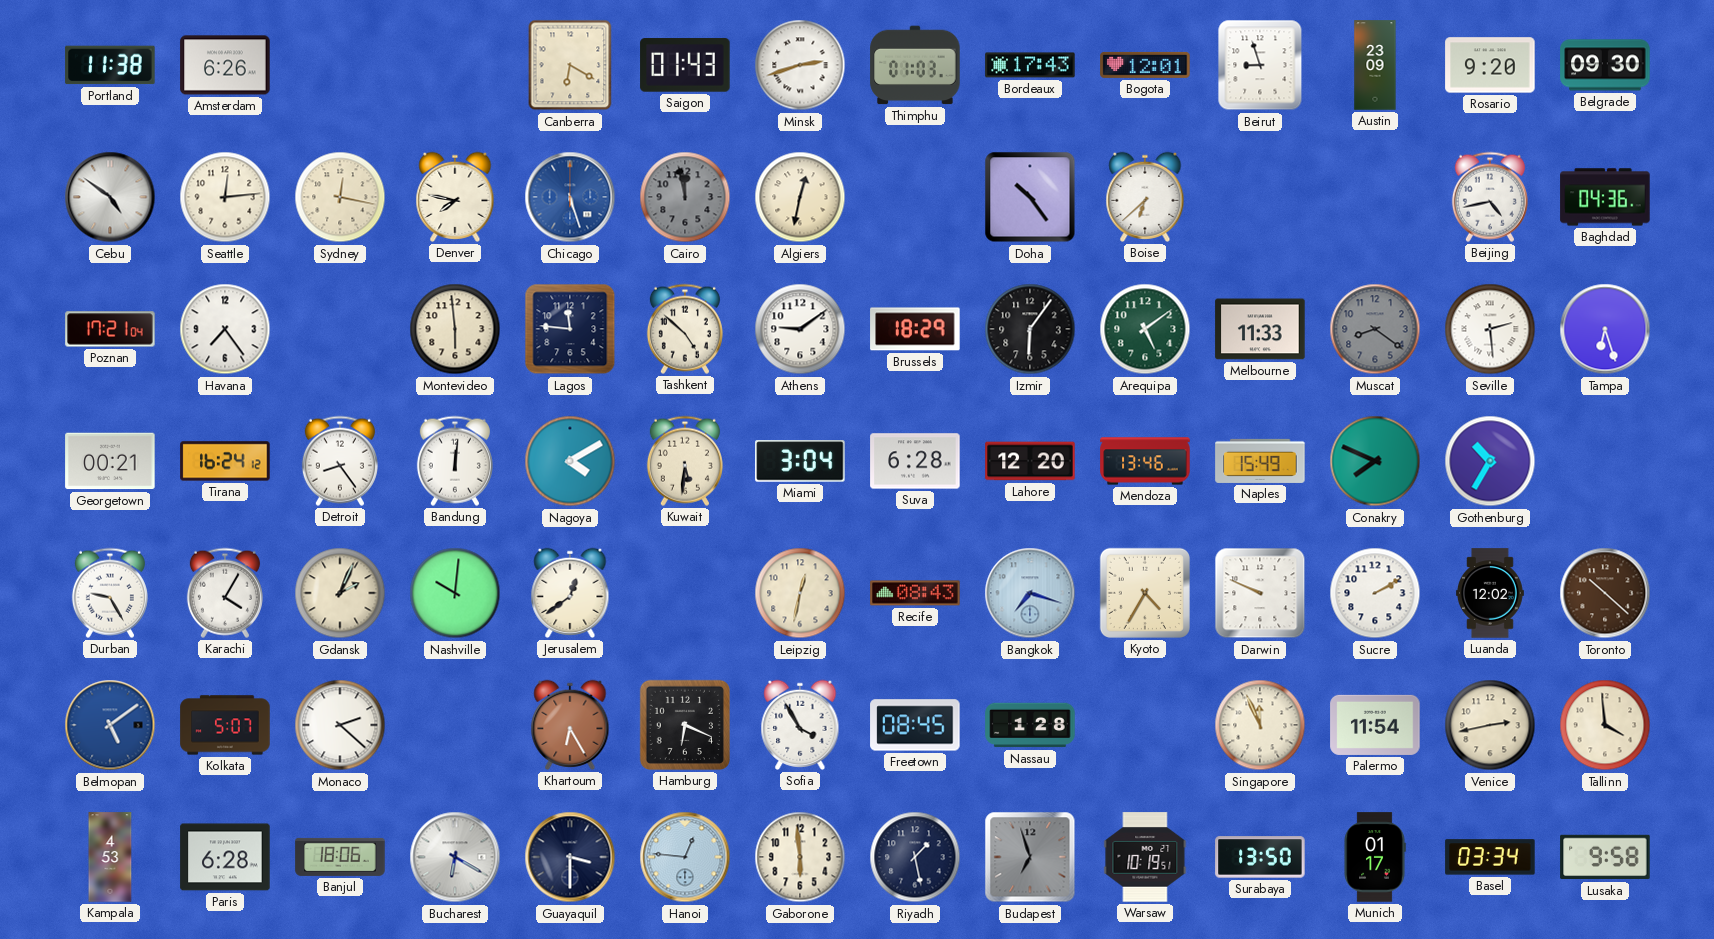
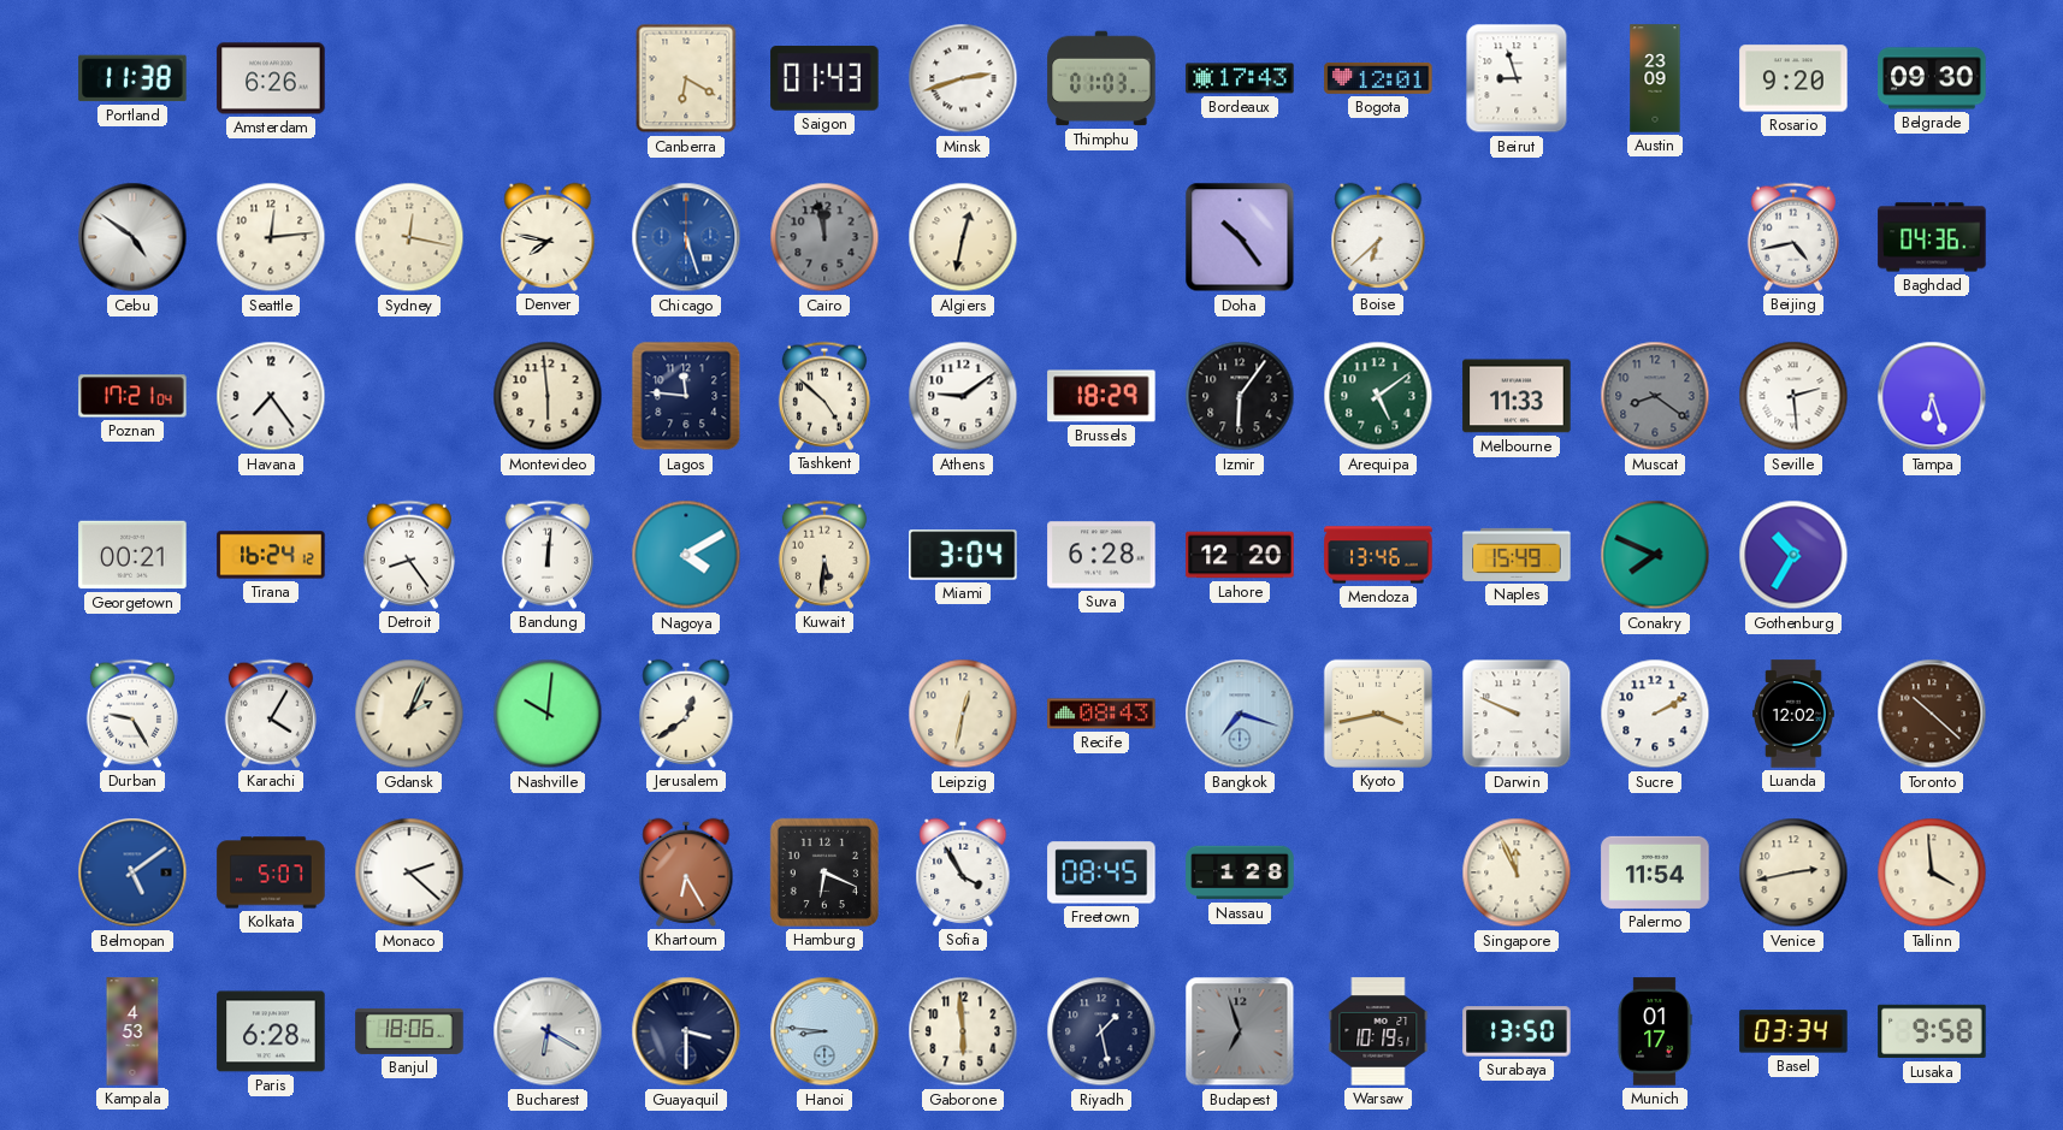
Kyoto: 4:35 -> 3:43 (1378, 714)
Hanoi: 12:46 -> 8:46 (824, 1031)
